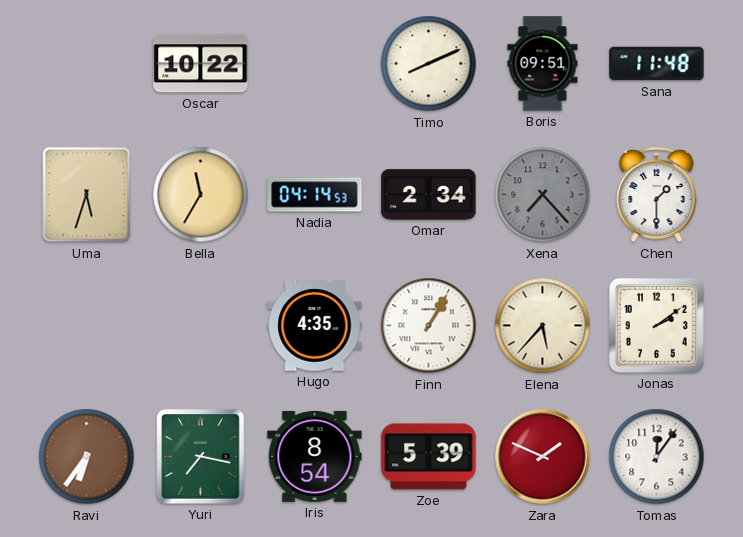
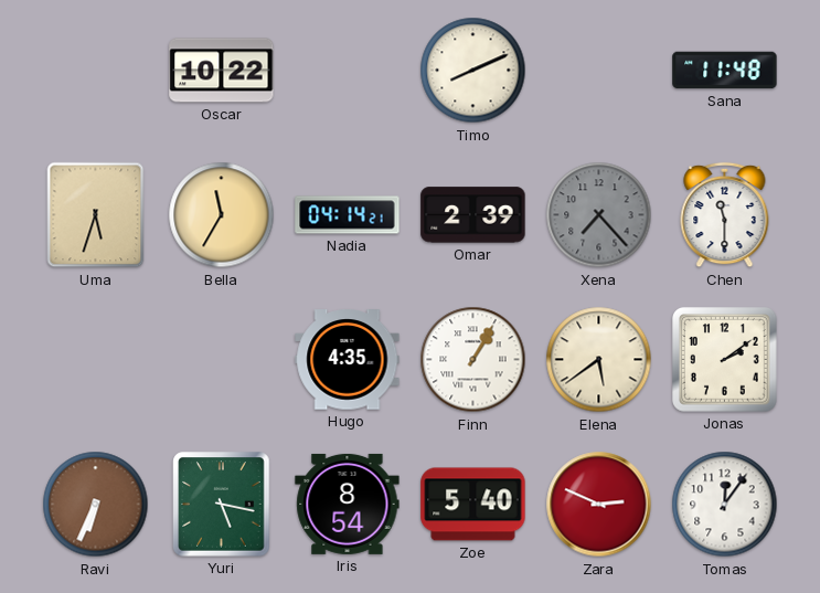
Boris: 09:51 -> none (543, 64)
Nadia: 04:14:53 -> 04:14:21 (348, 215)
Omar: 2:34 -> 2:39 (473, 215)
Chen: 1:30 -> 11:30 (725, 215)
Elena: 5:37 -> 5:39 (599, 360)
Ravi: 6:36 -> 6:34 (96, 505)
Yuri: 7:17 -> 5:17 (222, 505)
Zoe: 5:39 -> 5:40 (473, 505)
Zara: 1:49 -> 2:49 (599, 505)
